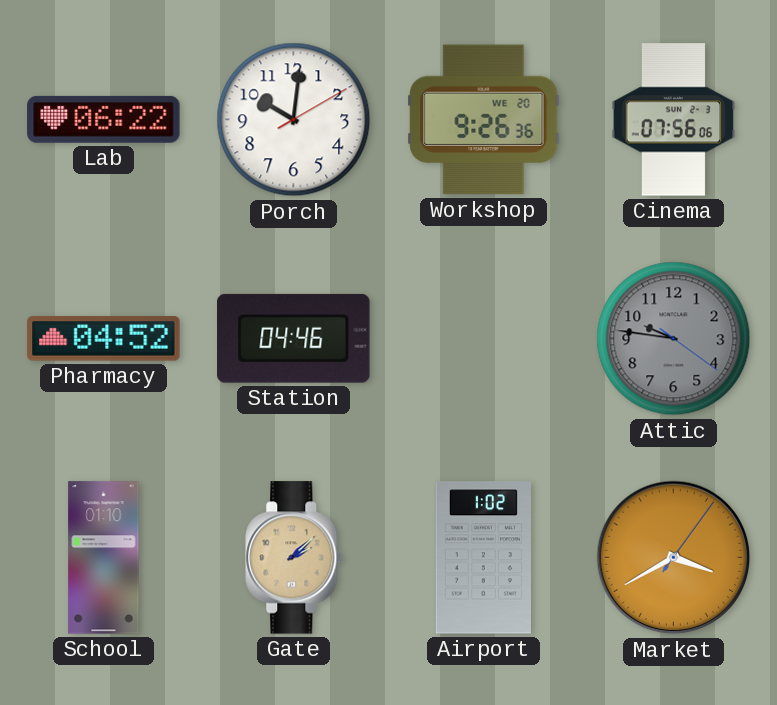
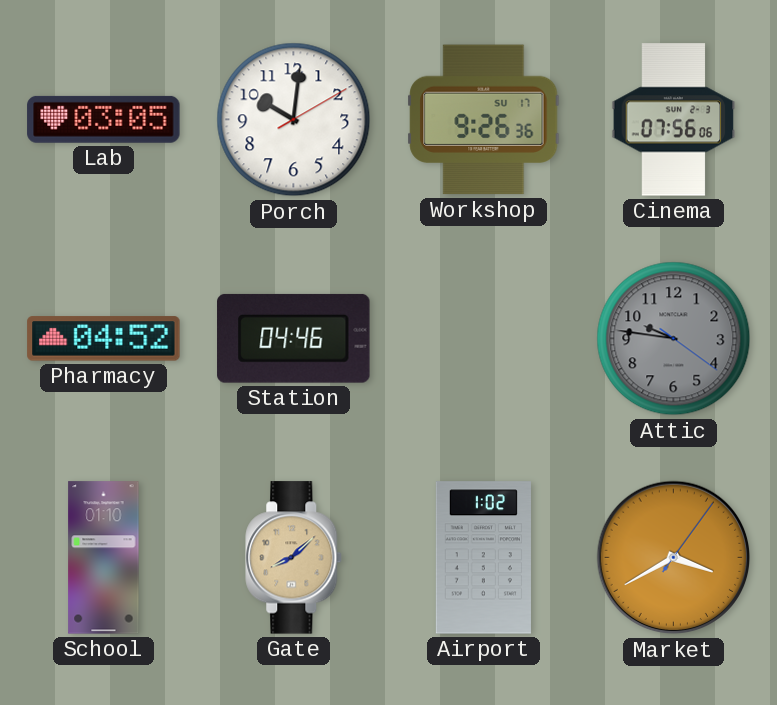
Lab: 06:22 -> 03:05 (104, 119)
Workshop date: WE 20 -> SU 17 (484, 120)
Gate: 2:08 -> 8:08 (294, 558)
